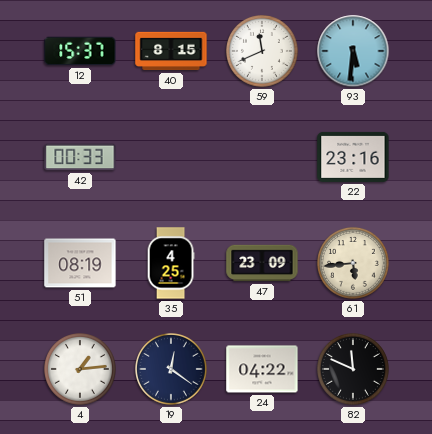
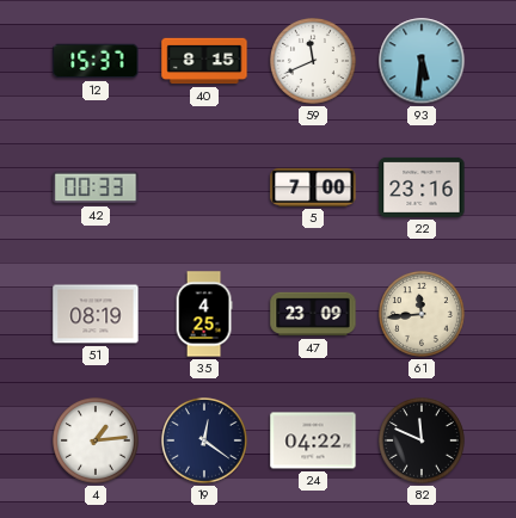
5: none -> 7:00 (313, 187)
61: 5:44 -> 11:44 (423, 315)
